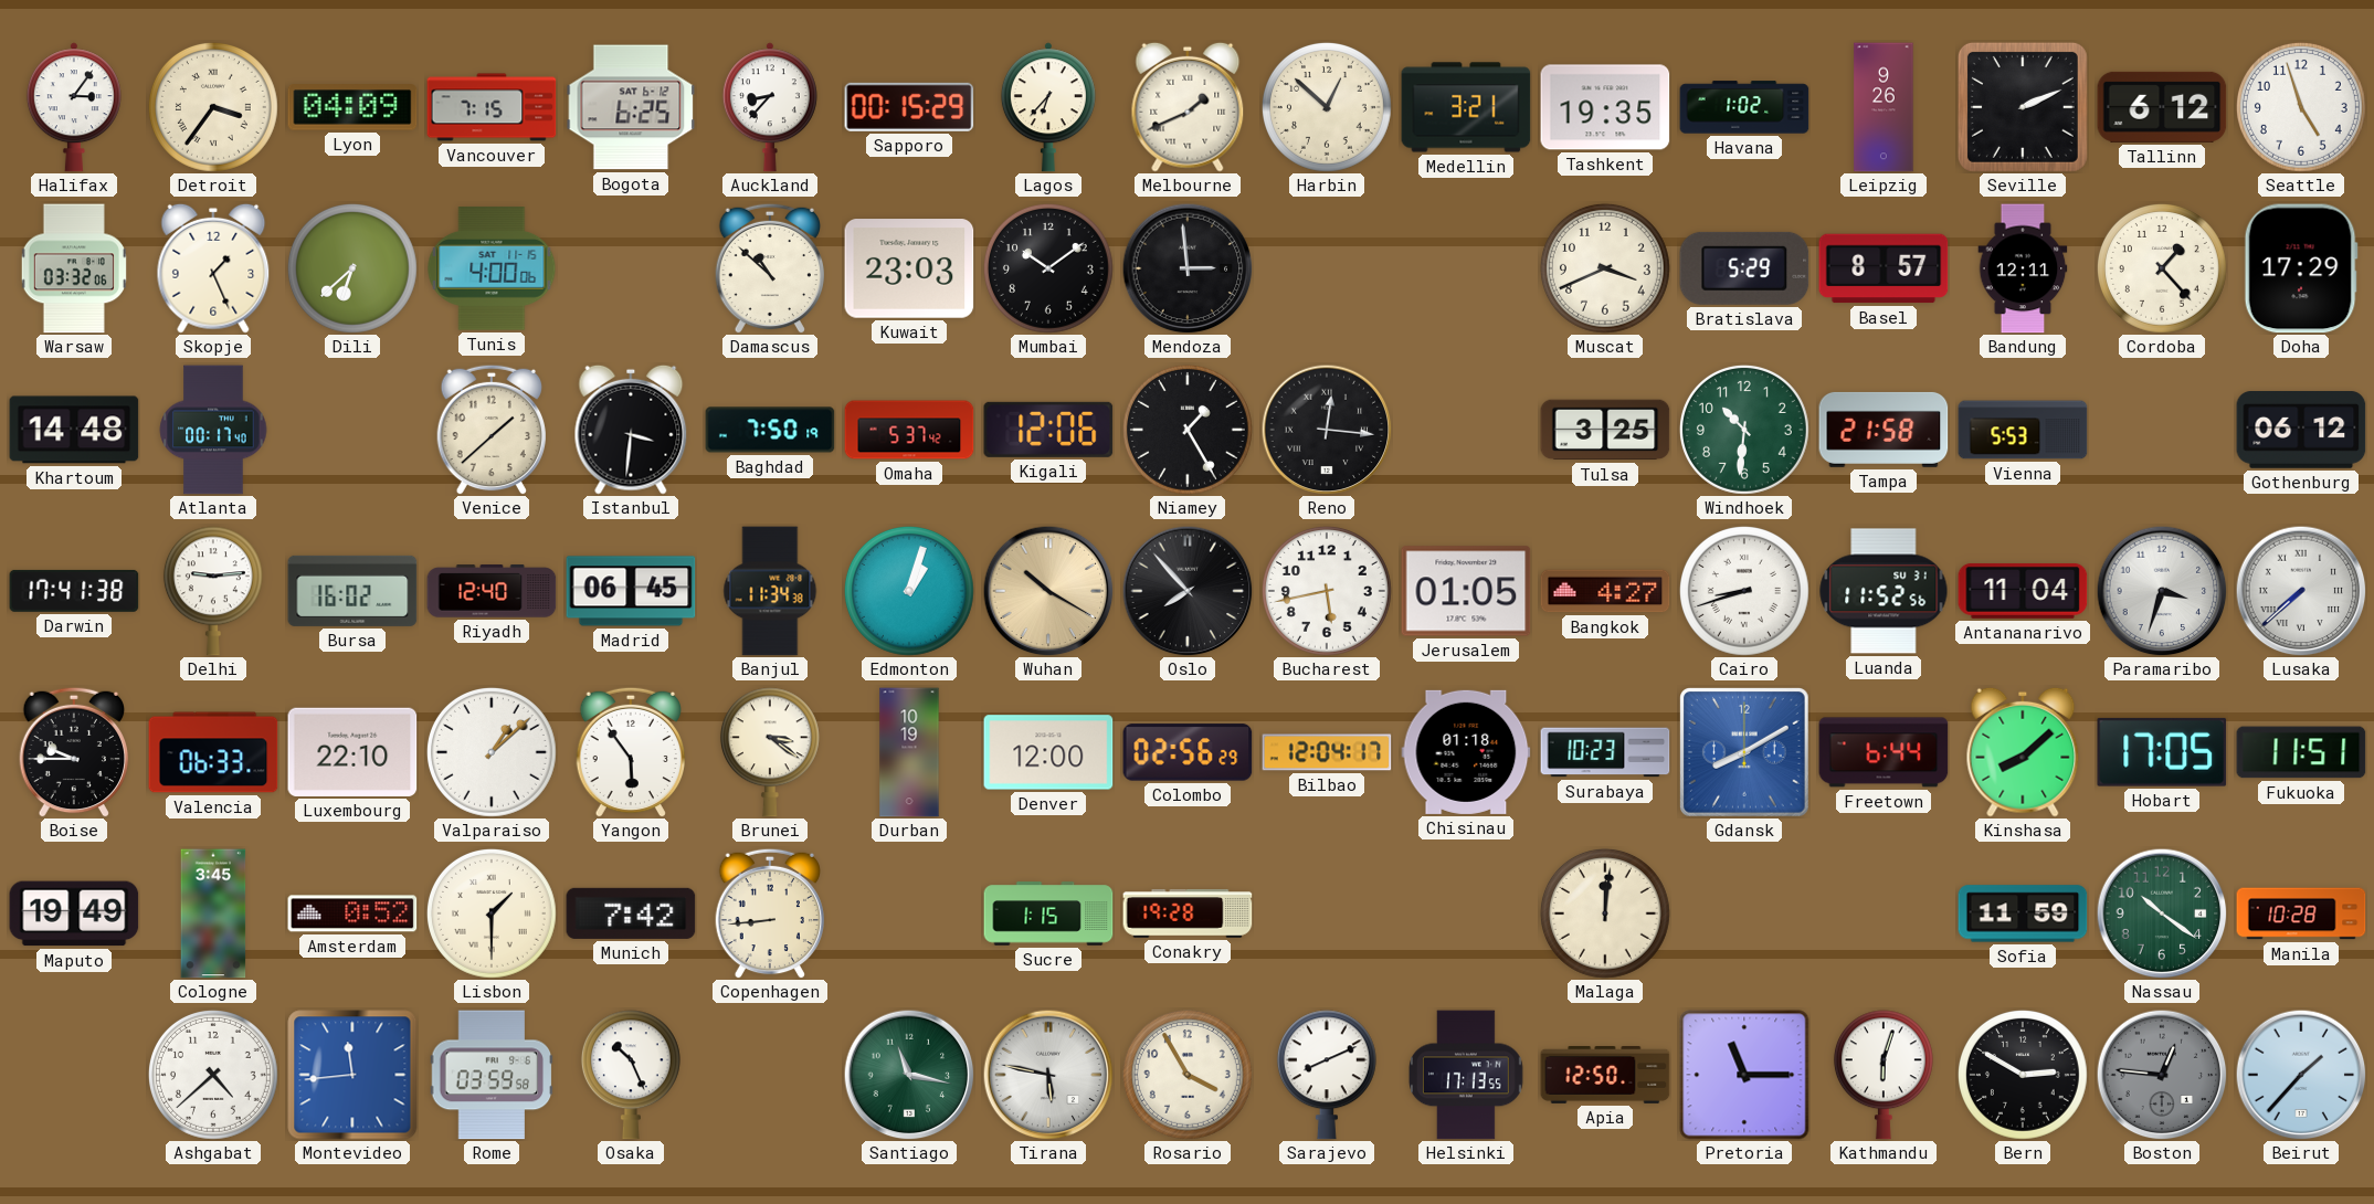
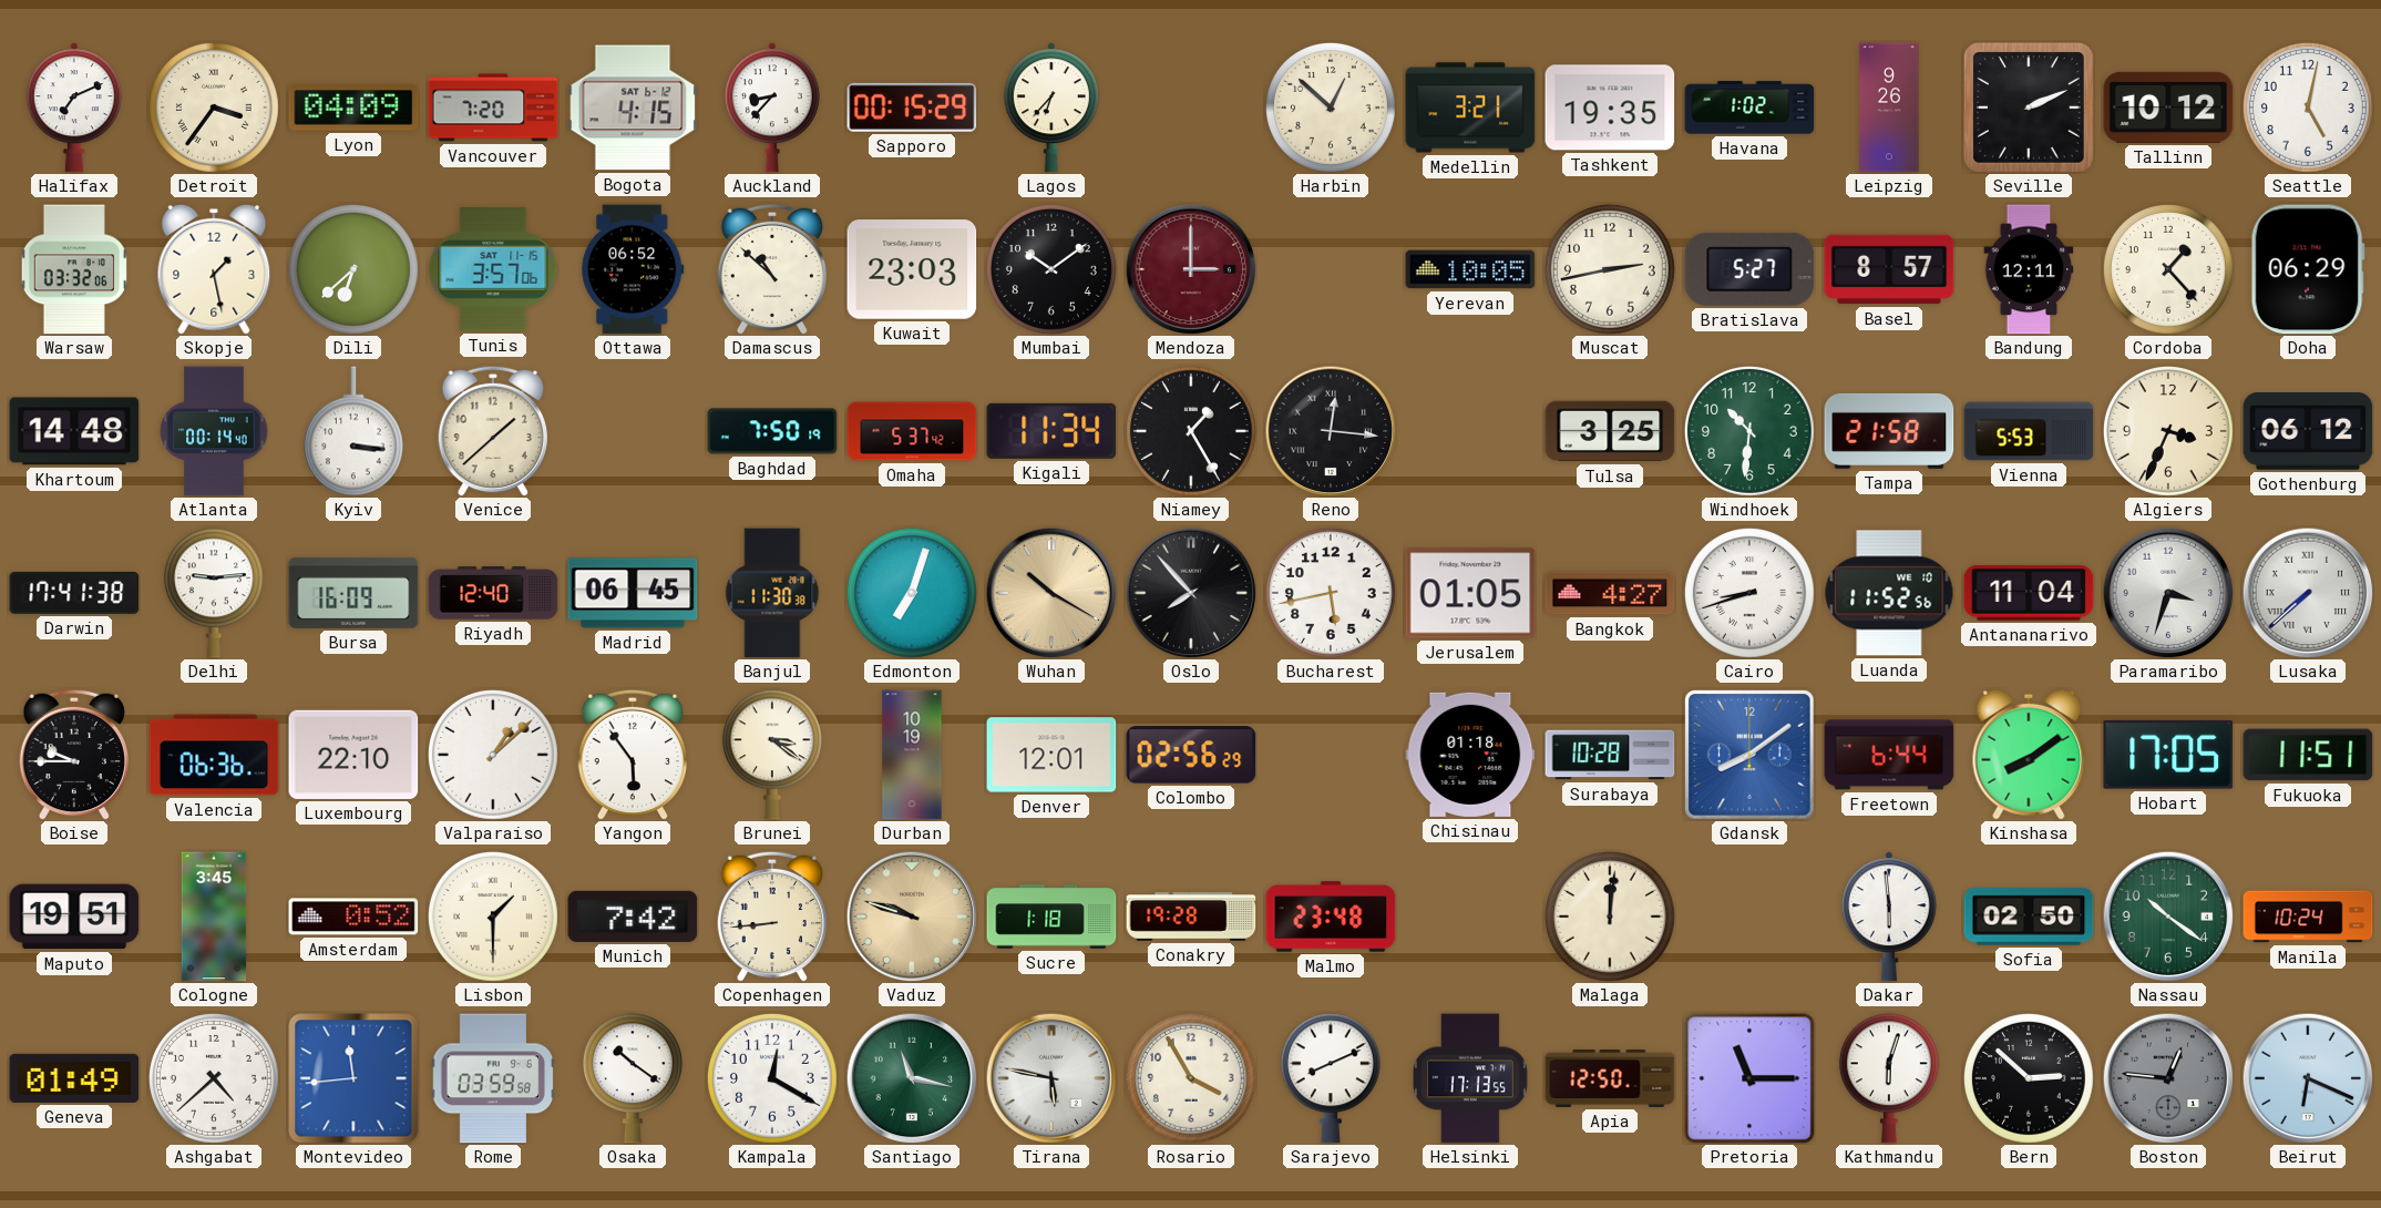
Halifax: 3:06 -> 7:11 (74, 108)
Vancouver: 7:15 -> 7:20 (493, 108)
Bogota: 6:25 -> 4:15 (633, 108)
Melbourne: 1:41 -> none (1188, 107)
Tallinn: 6:12 -> 10:12 (2168, 108)
Seattle: 4:57 -> 5:02 (2308, 108)
Skopje: 1:26 -> 1:28 (214, 269)
Tunis: 4:00 -> 3:57 (493, 269)
Ottawa: none -> 06:52 (633, 269)
Mendoza: 2:59 -> 3:00 (1191, 269)
Mendoza dial: black -> burgundy (1191, 269)
Yerevan: none -> 10:05 (1470, 269)
Muscat: 3:41 -> 2:43 (1610, 269)
Bratislava: 5:29 -> 5:27 (1749, 269)
Doha: 17:29 -> 06:29 (2308, 269)
Atlanta: 00:17 -> 00:14 (214, 431)
Kyiv: none -> 3:16 (353, 431)
Istanbul: 3:31 -> none (631, 430)
Kigali: 12:06 -> 11:34 (1051, 431)
Algiers: none -> 3:34 (2168, 431)
Bursa: 16:02 -> 16:09 (353, 593)
Banjul: 11:34 -> 11:30 (772, 593)
Edmonton: 1:03 -> 7:03 (912, 593)
Luanda date: SU 31 -> WE 10 (1889, 593)
Valencia: 06:33 -> 06:36 (214, 755)
Denver: 12:00 -> 12:01 (1051, 755)
Bilbao: 12:04 -> none (1327, 752)
Surabaya: 10:23 -> 10:28 (1610, 755)
Gdansk: 8:10 -> 8:09 (1751, 756)
Kinshasa: 8:08 -> 8:09 (2029, 755)
Maputo: 19:49 -> 19:51 (74, 917)
Vaduz: none -> 9:48 (912, 917)
Sucre: 1:15 -> 1:18 (1051, 917)
Malmo: none -> 23:48 (1331, 917)
Dakar: none -> 5:59 (1889, 917)
Sofia: 11:59 -> 02:50 (2029, 917)
Manila: 10:28 -> 10:24 (2308, 917)
Geneva: none -> 01:49 (74, 1078)
Osaka: 10:26 -> 10:21 (633, 1078)
Kampala: none -> 12:20 (772, 1078)
Bern: 2:50 -> 2:52 (2029, 1078)
Beirut: 1:37 -> 6:19 (2308, 1078)
